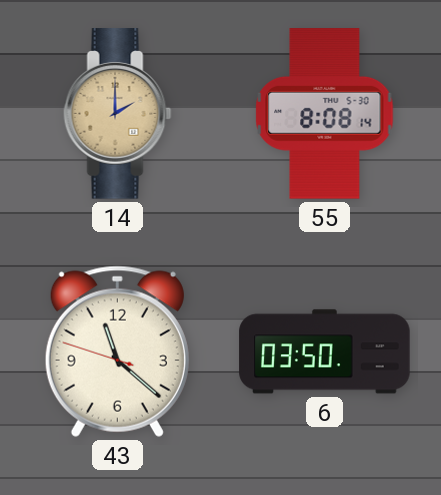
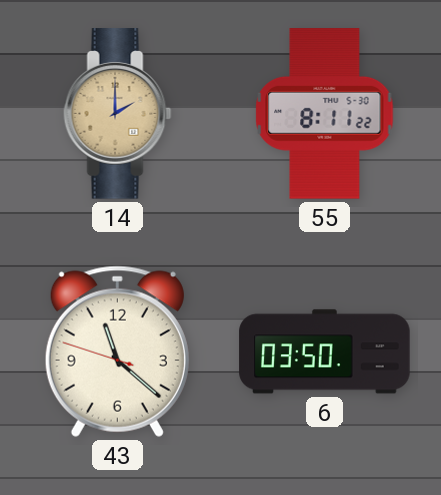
55: 8:08 -> 8:11 (325, 114)
